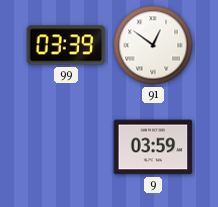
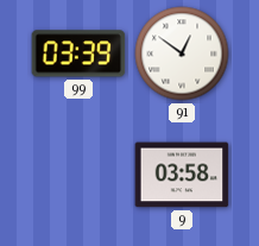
9: 03:59 -> 03:58 (182, 175)
